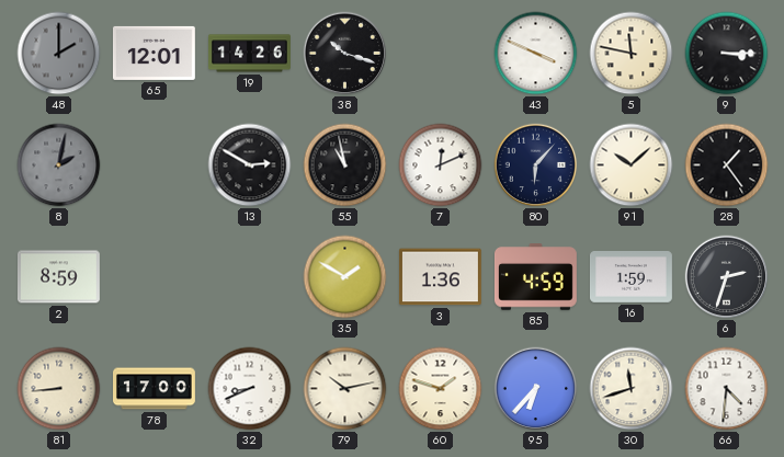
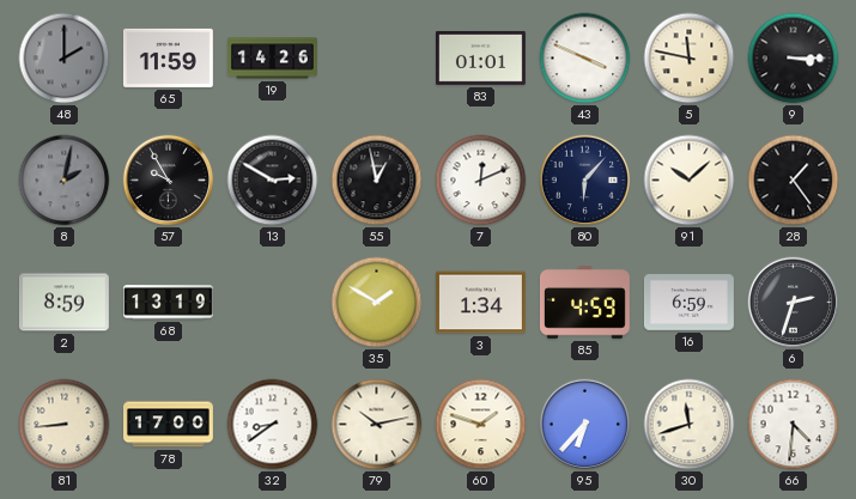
65: 12:01 -> 11:59 (168, 57)
38: 10:18 -> none (345, 54)
83: none -> 01:01 (480, 57)
57: none -> 9:55 (169, 181)
55: 10:58 -> 12:58 (377, 181)
68: none -> 13:19 (168, 303)
3: 1:36 -> 1:34 (480, 303)
16: 1:59 -> 6:59 (688, 303)
32: 8:41 -> 8:39 (273, 425)
